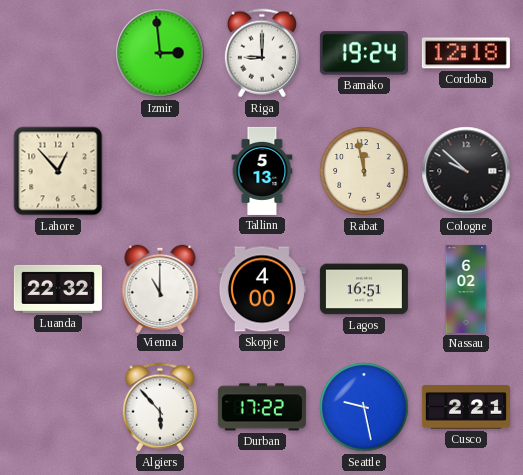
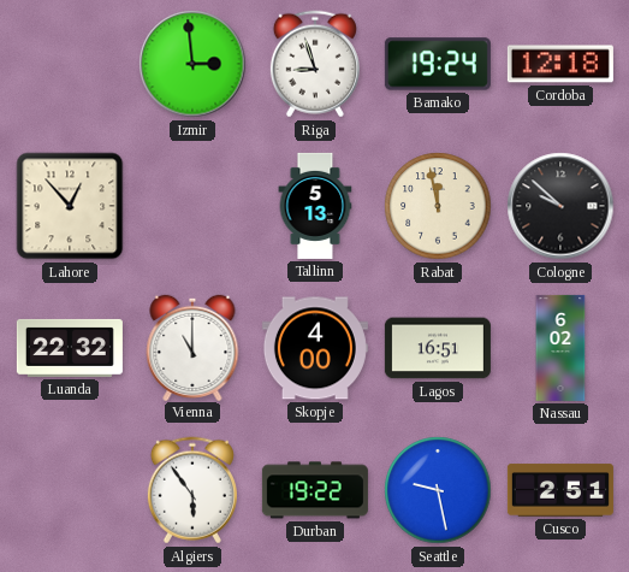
Riga: 9:00 -> 8:57 (315, 64)
Algiers: 5:53 -> 5:54 (192, 490)
Durban: 17:22 -> 19:22 (315, 490)
Cusco: 2:21 -> 2:51 (560, 490)
